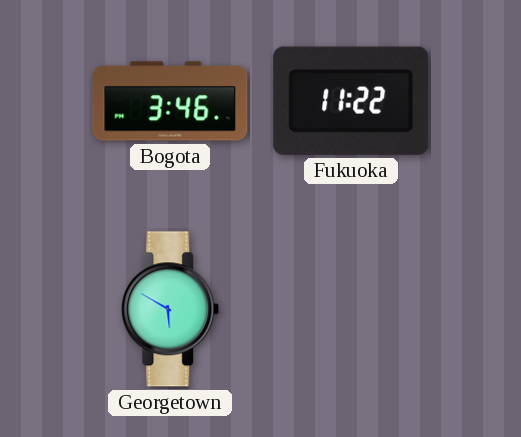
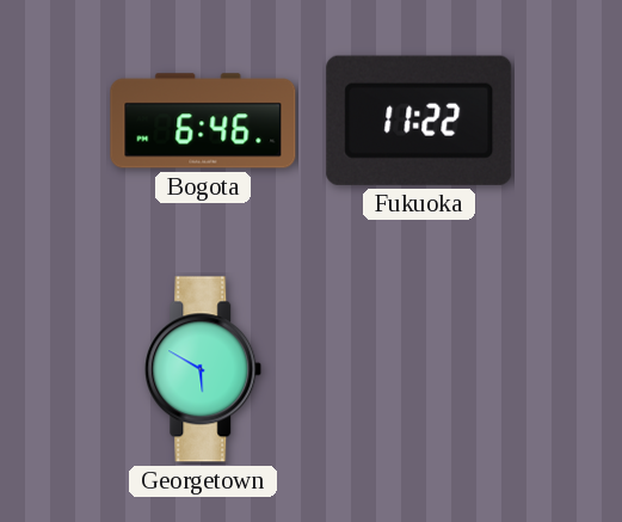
Bogota: 3:46 -> 6:46 (203, 121)
